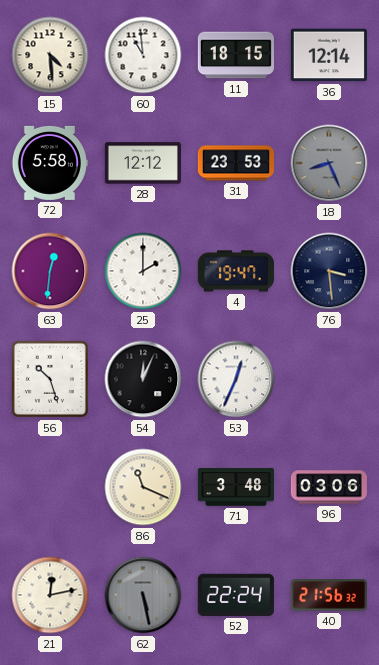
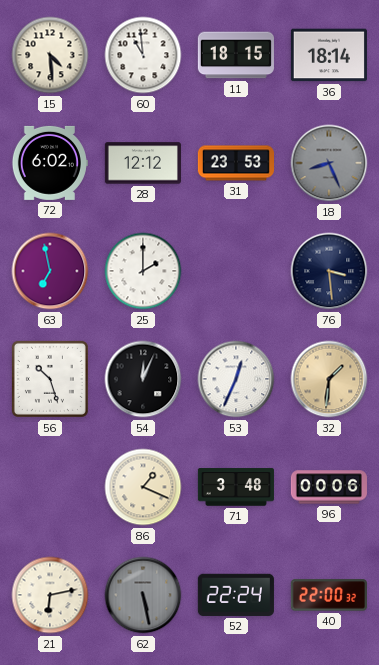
36: 12:14 -> 18:14 (329, 55)
72: 5:58 -> 6:02 (49, 163)
63: 12:31 -> 6:58 (50, 271)
4: 19:47 -> none (236, 271)
32: none -> 1:31 (329, 379)
86: 11:19 -> 1:19 (143, 487)
96: 03:06 -> 00:06 (329, 487)
21: 12:13 -> 6:13 (50, 595)
40: 21:56 -> 22:00 (329, 595)
